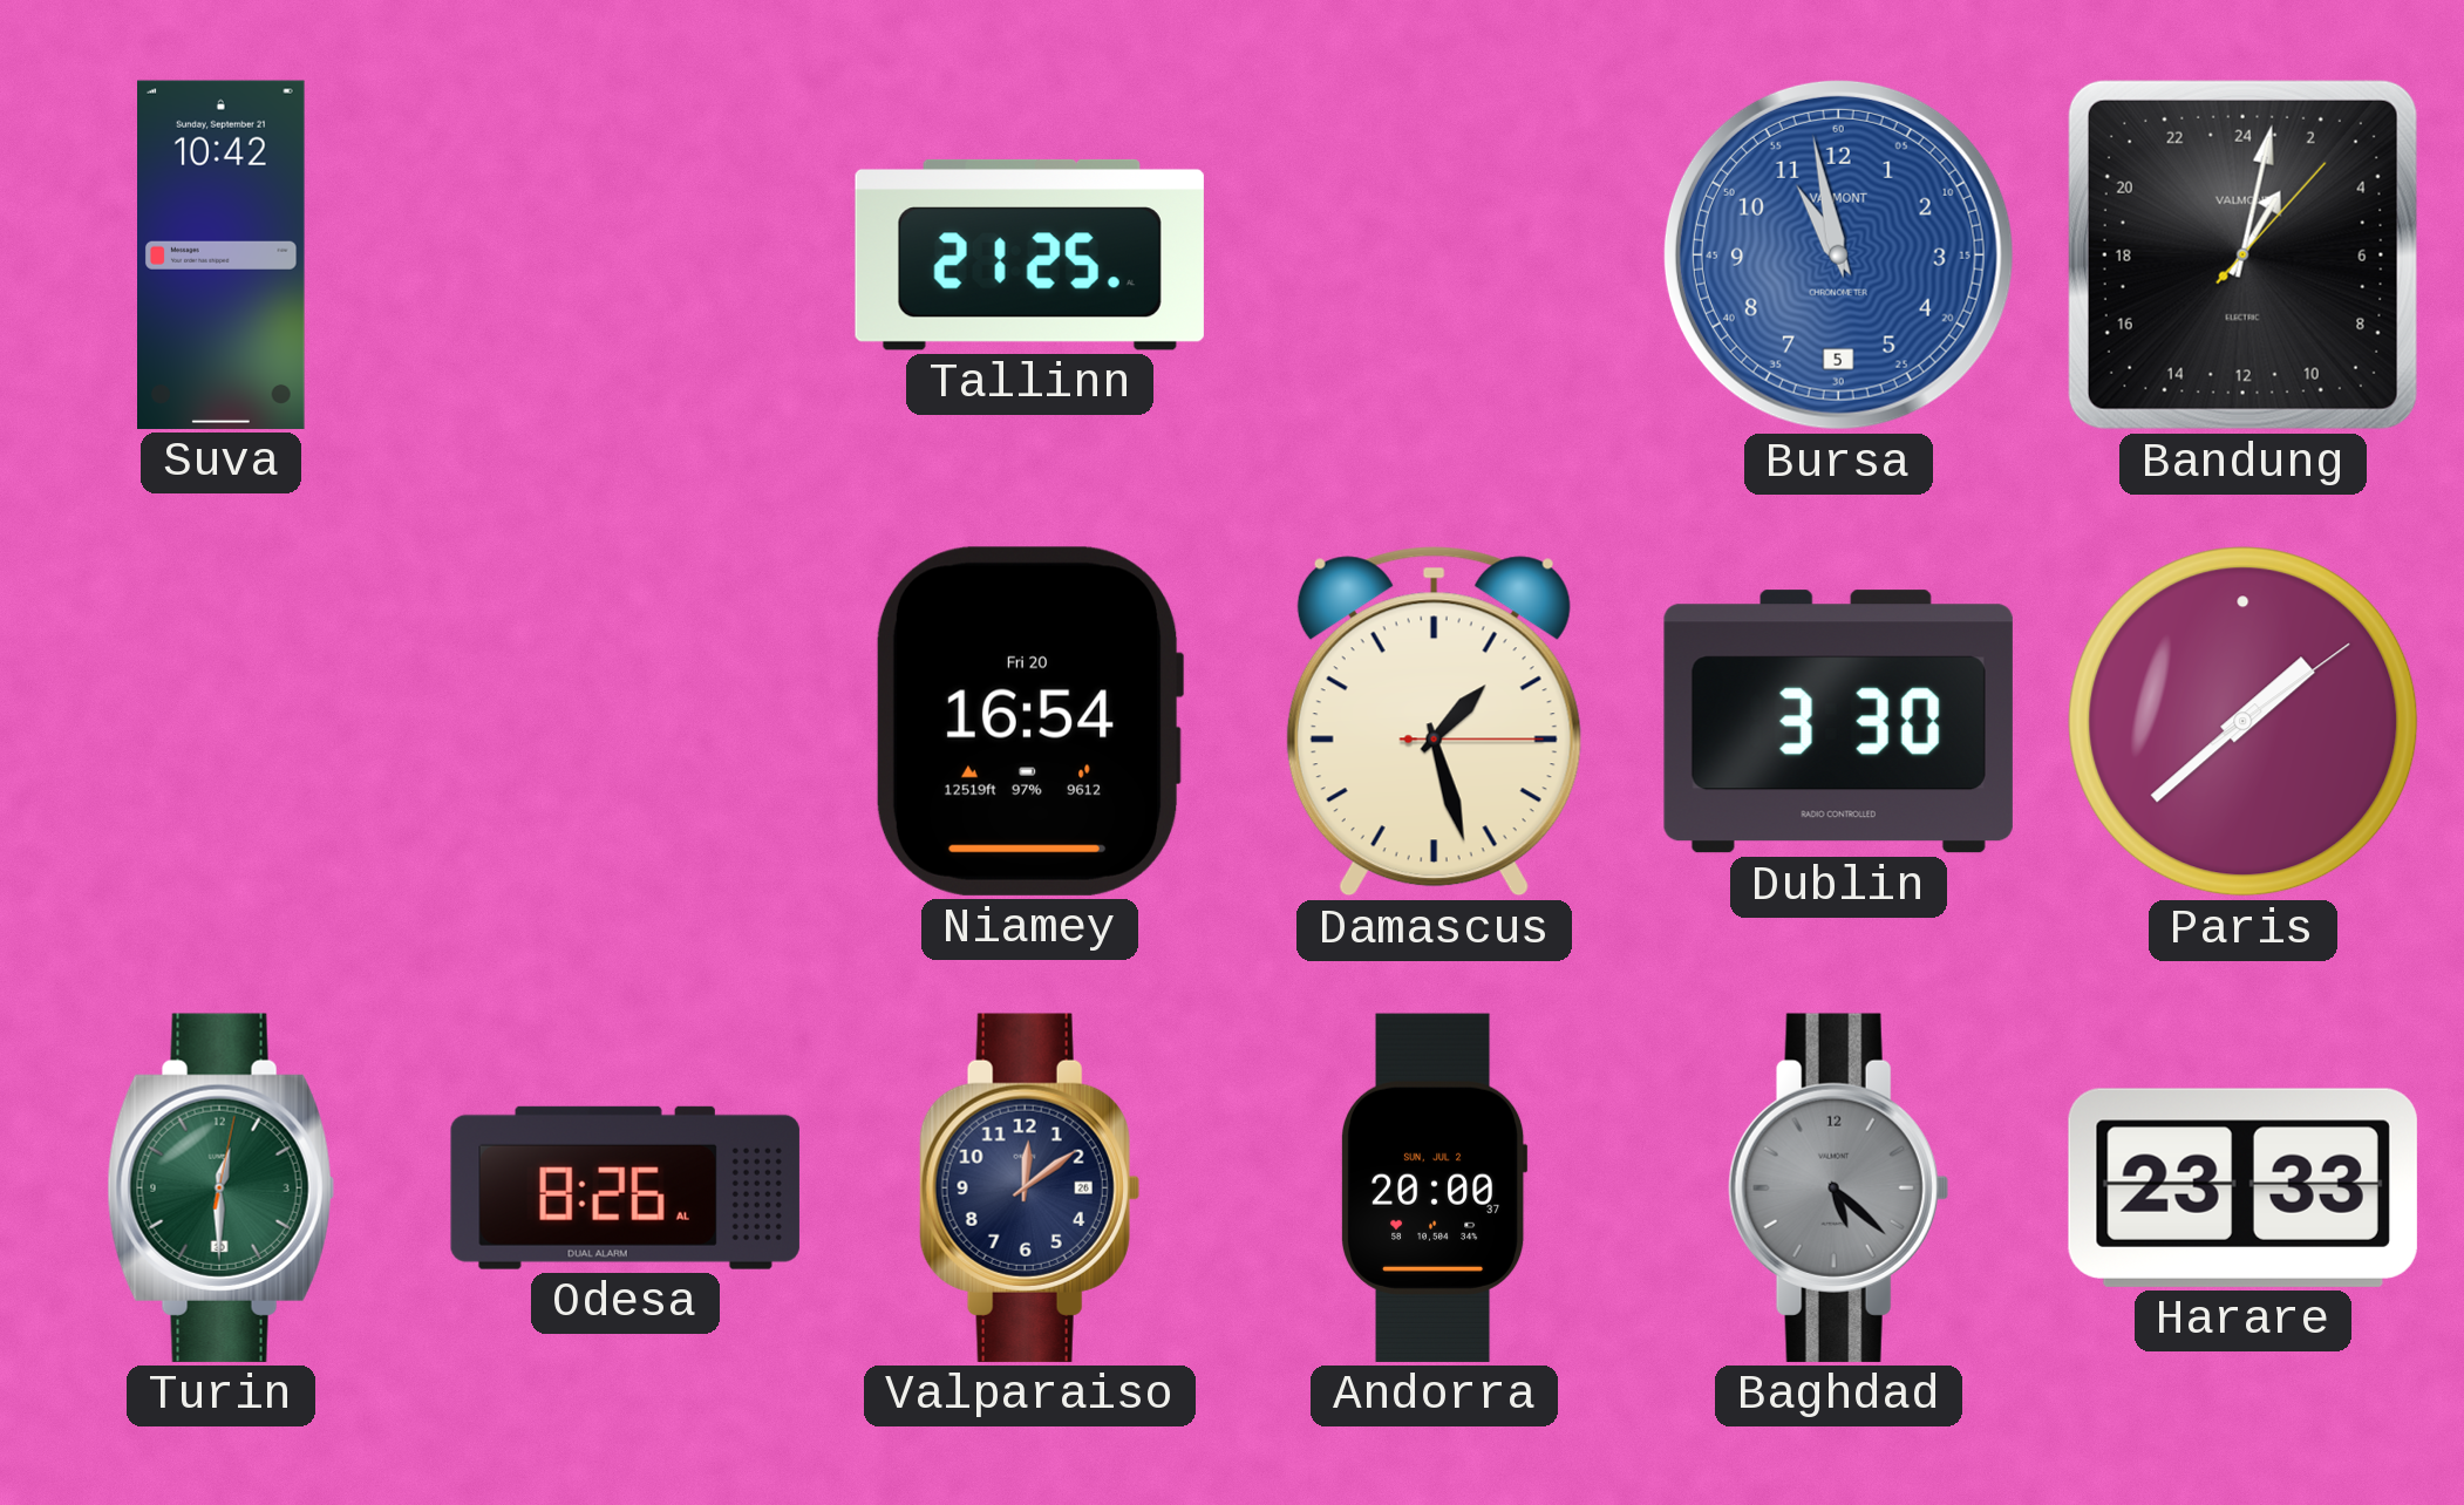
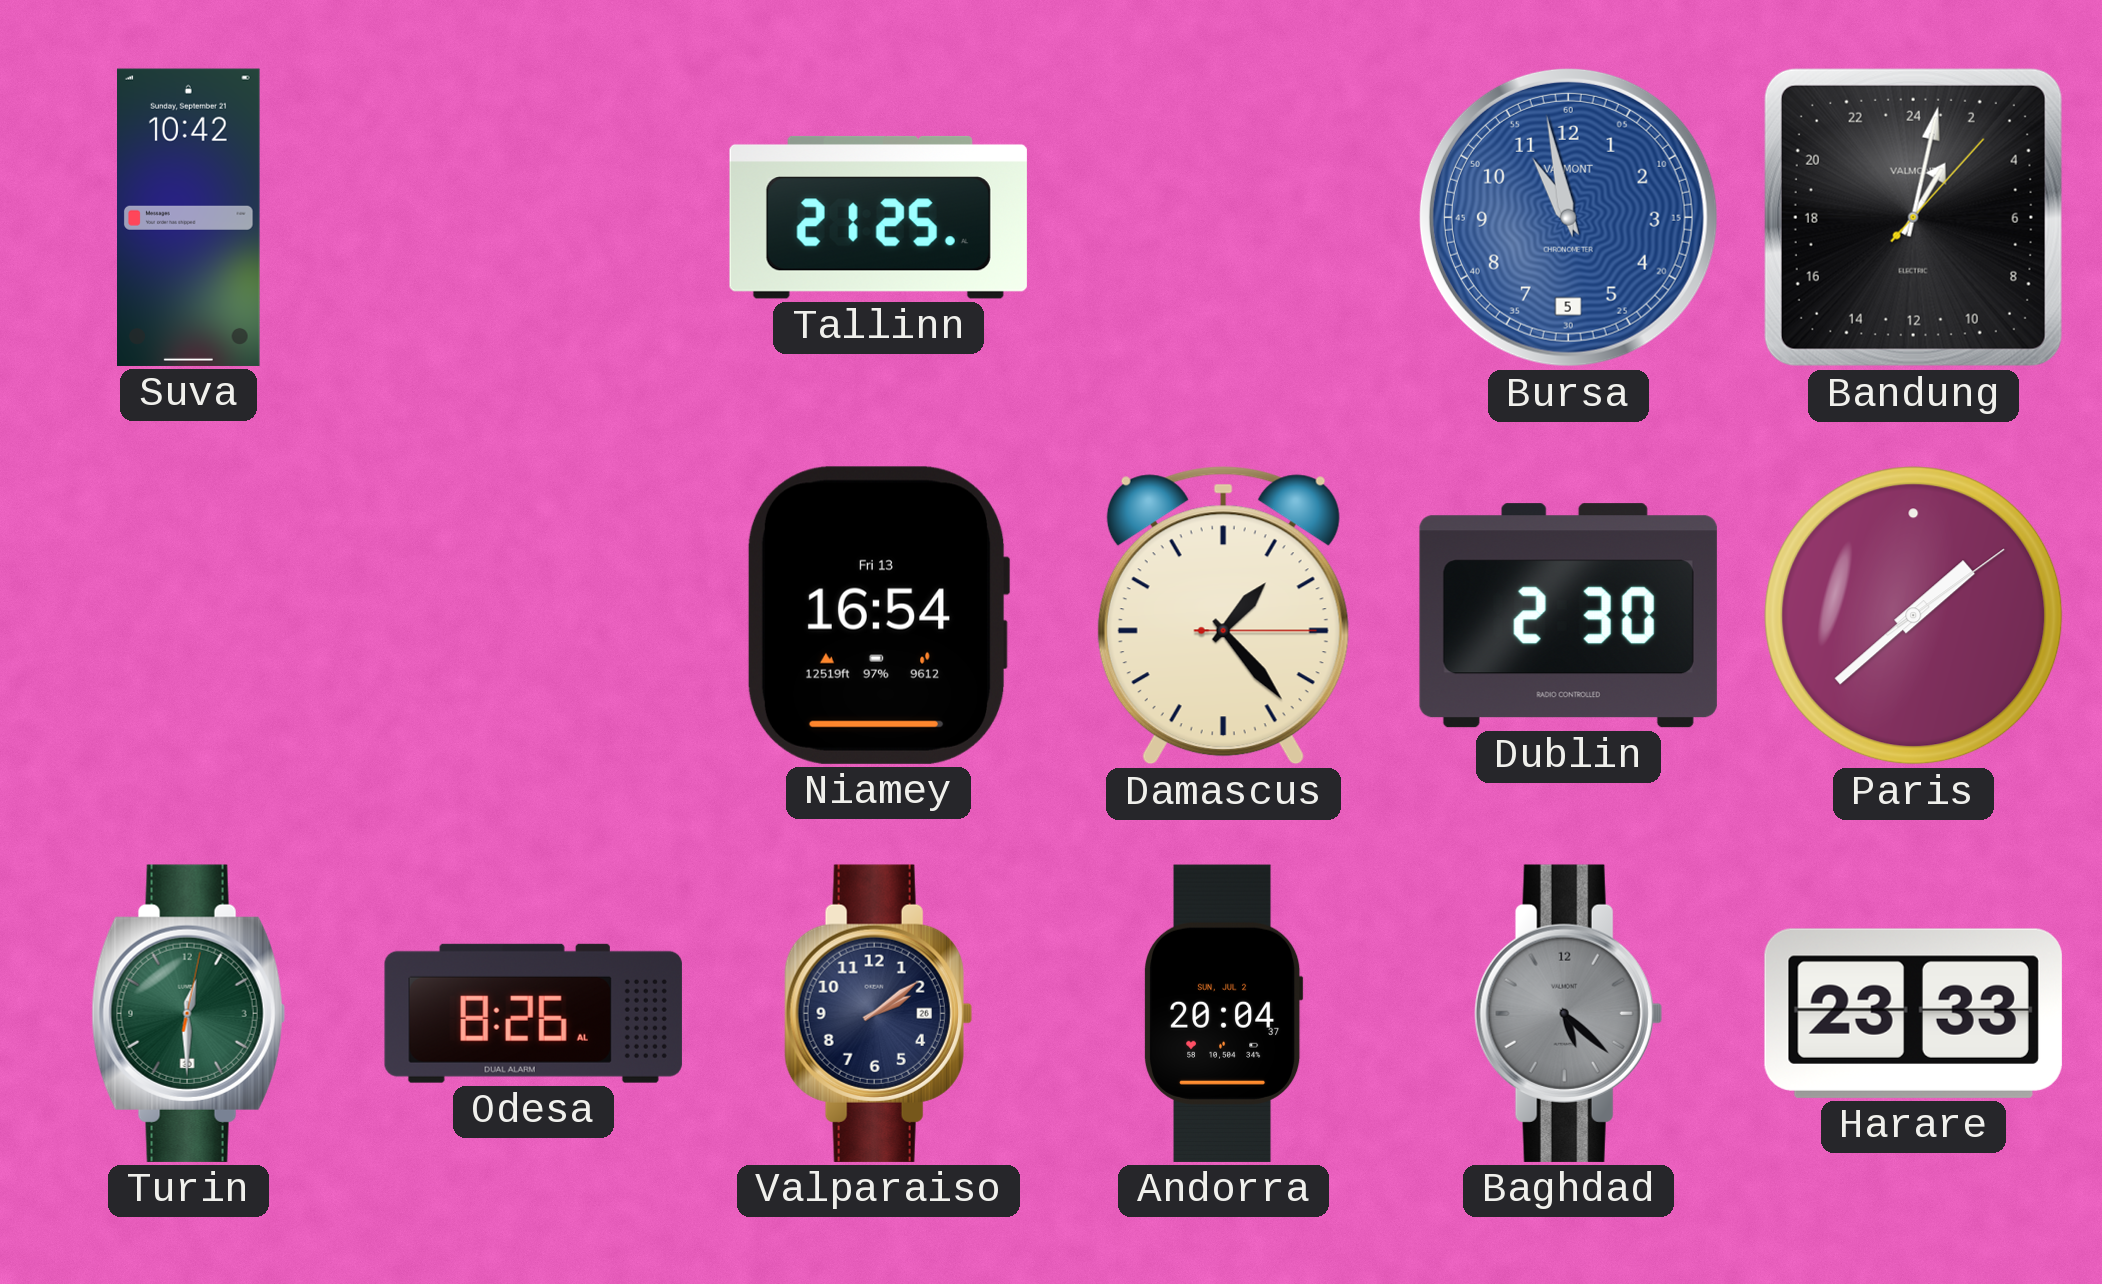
Niamey date: Fri 20 -> Fri 13 (878, 615)
Damascus: 1:27 -> 1:23 (1223, 616)
Dublin: 3:30 -> 2:30 (1568, 616)
Valparaiso: 12:09 -> 2:09 (878, 1013)
Andorra: 20:00 -> 20:04 (1224, 1013)
